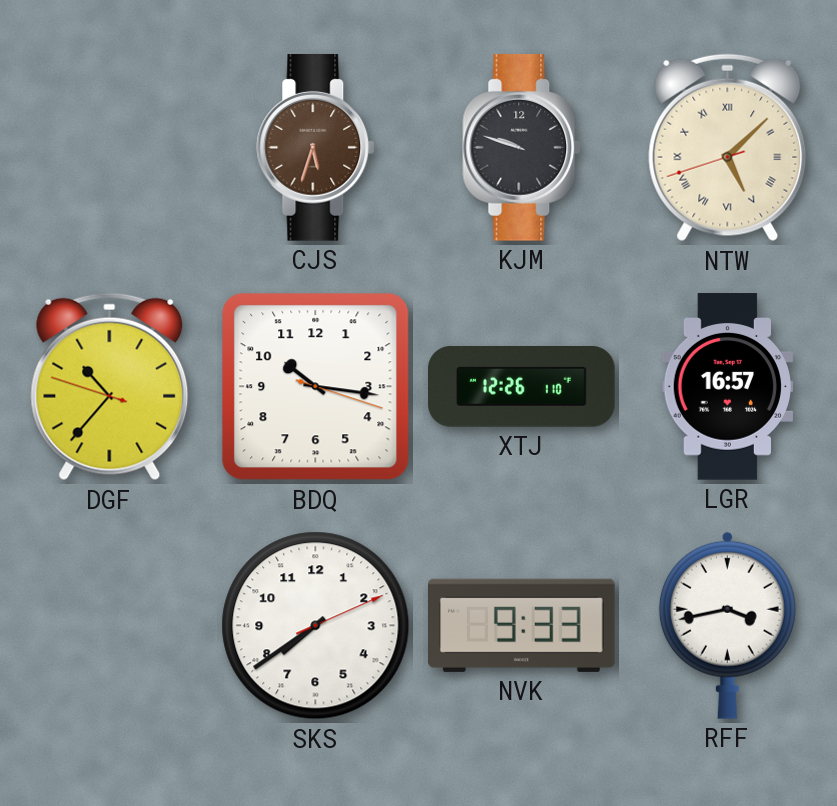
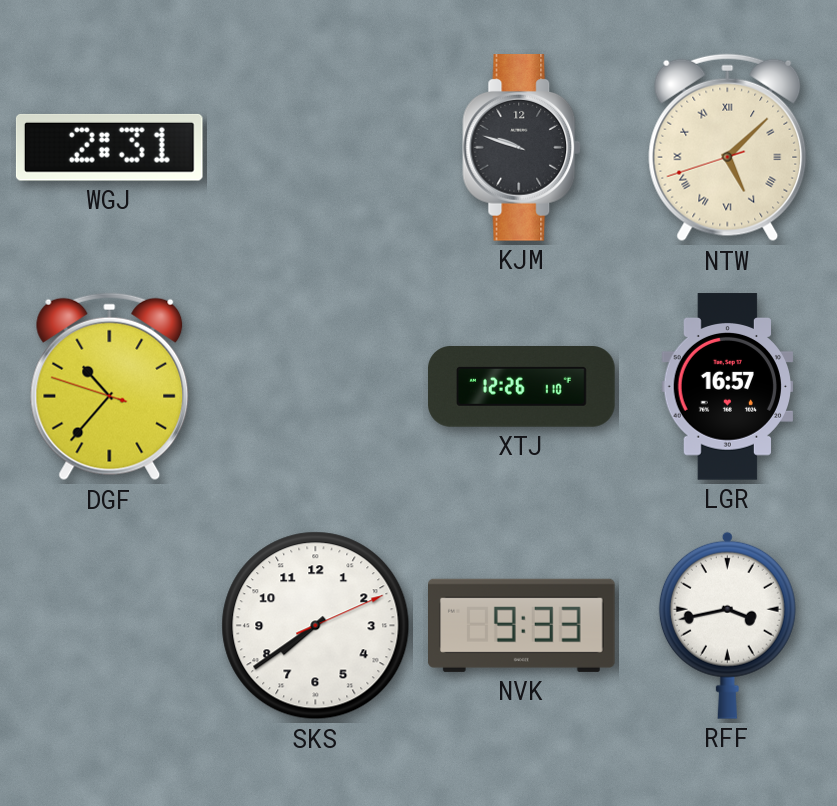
WGJ: none -> 2:31 (109, 147)
CJS: 5:33 -> none (316, 148)
BDQ: 10:16 -> none (316, 387)
